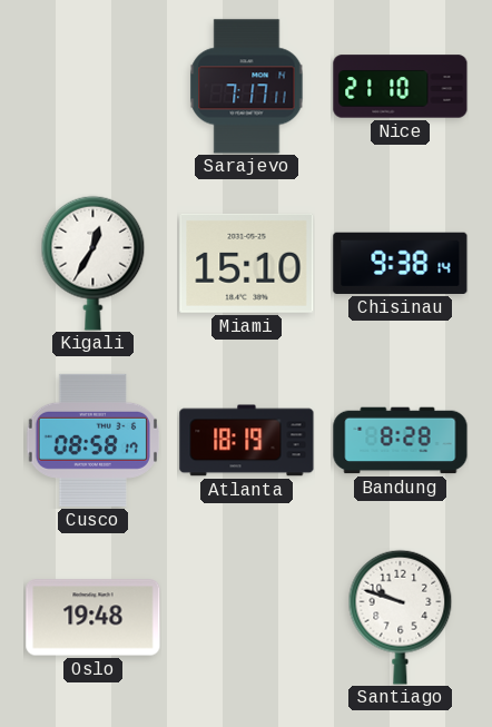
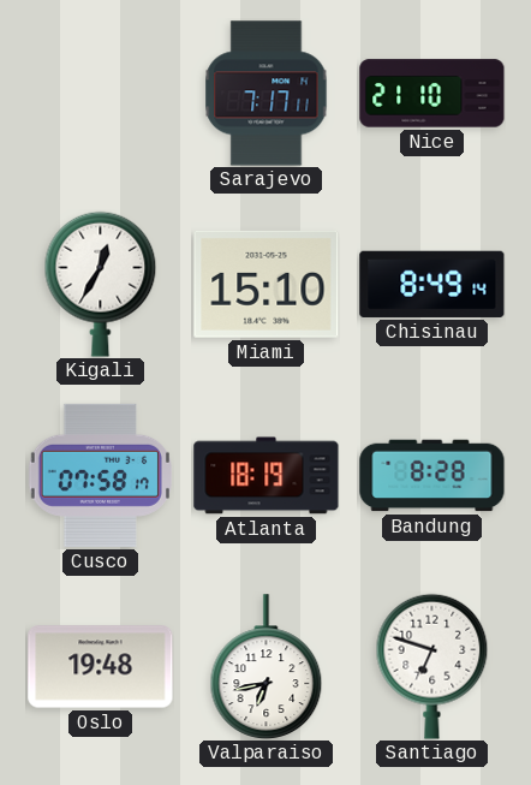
Chisinau: 9:38 -> 8:49 (432, 284)
Cusco: 08:58 -> 07:58 (100, 475)
Valparaiso: none -> 6:43 (267, 666)
Santiago: 9:48 -> 6:48 (432, 666)
